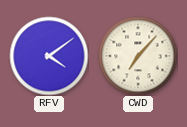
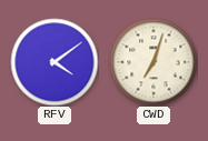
CWD: 7:07 -> 7:03 (153, 62)
